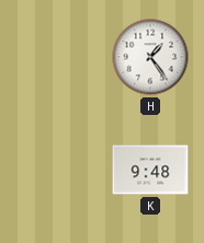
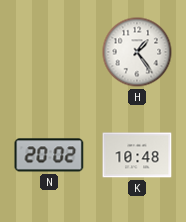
N: none -> 20:02 (49, 155)
K: 9:48 -> 10:48 (137, 155)
